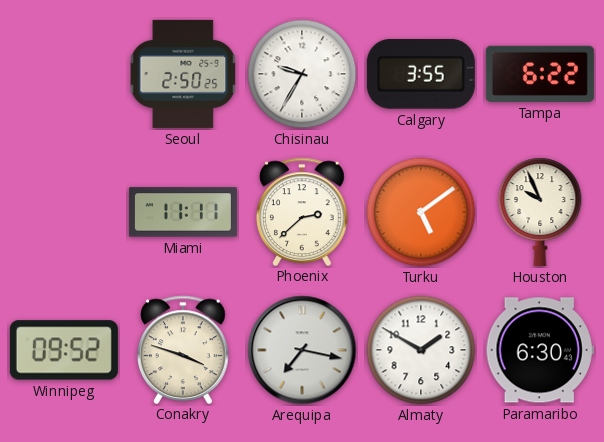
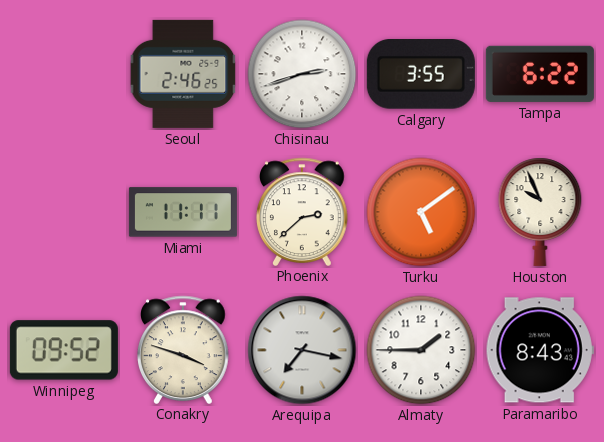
Seoul: 2:50 -> 2:46 (183, 74)
Chisinau: 9:35 -> 2:42 (302, 74)
Almaty: 1:50 -> 1:45 (421, 350)
Paramaribo: 6:30 -> 8:43 (540, 350)
